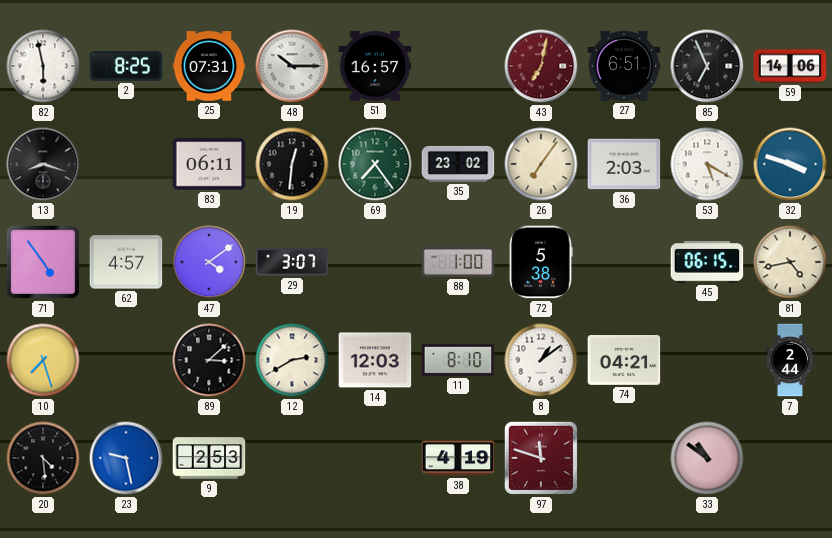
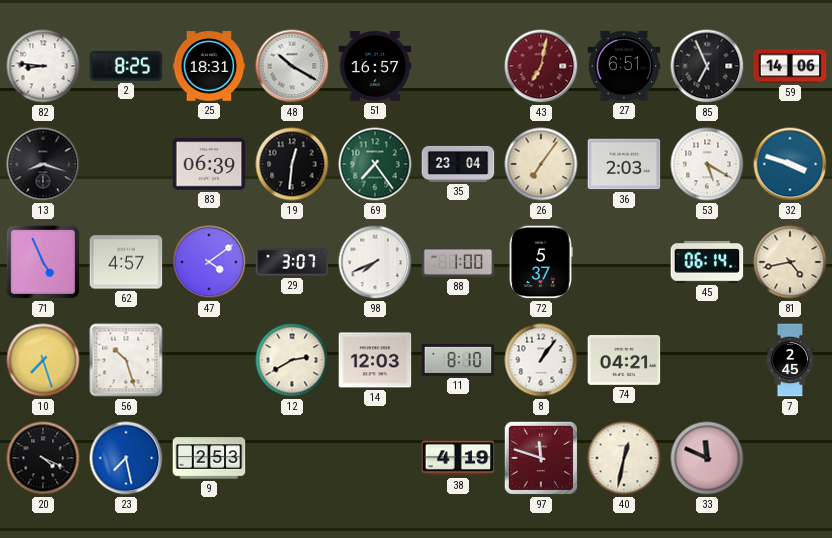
82: 5:58 -> 8:46 (43, 66)
25: 07:31 -> 18:31 (209, 66)
48: 10:15 -> 10:20 (292, 66)
83: 06:11 -> 06:39 (209, 164)
35: 23:02 -> 23:04 (458, 164)
71: 4:54 -> 4:56 (43, 262)
98: none -> 7:41 (375, 262)
72: 5:38 -> 5:37 (541, 262)
45: 06:15 -> 06:14 (707, 262)
56: none -> 10:27 (126, 360)
89: 3:08 -> none (209, 360)
8: 1:09 -> 1:06 (541, 360)
7: 2:44 -> 2:45 (790, 360)
20: 4:29 -> 4:19 (43, 458)
23: 9:28 -> 7:28 (126, 458)
40: none -> 12:32 (624, 458)
33: 10:51 -> 11:49 (707, 458)
